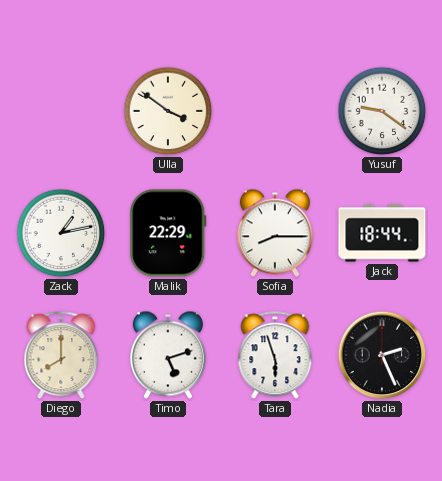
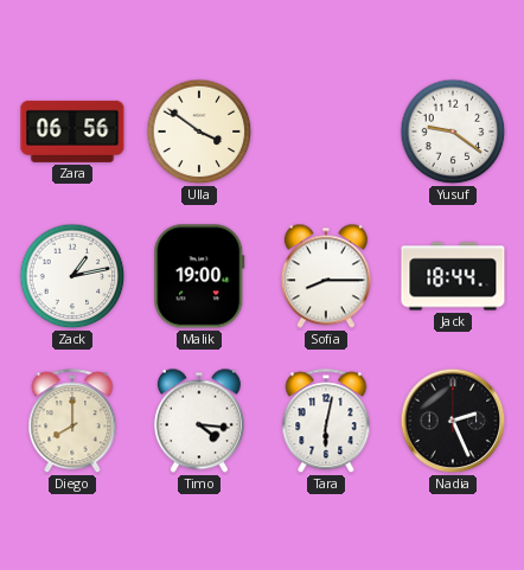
Zara: none -> 06:56 (72, 132)
Malik: 22:29 -> 19:00 (199, 276)
Timo: 5:12 -> 4:16 (199, 421)
Tara: 5:57 -> 6:02 (326, 422)
